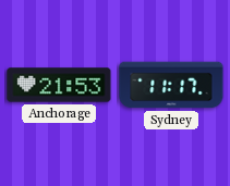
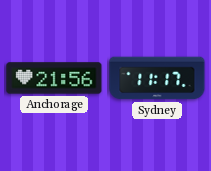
Anchorage: 21:53 -> 21:56 (54, 78)
